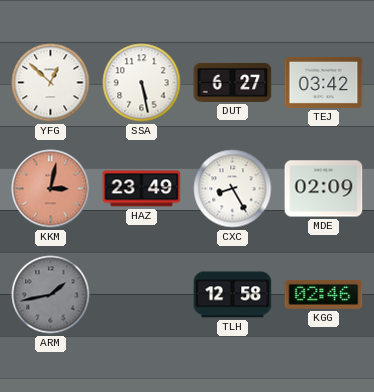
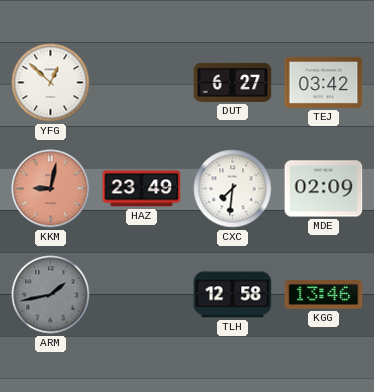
SSA: 5:28 -> none (142, 83)
KKM: 3:02 -> 9:02 (51, 189)
CXC: 8:25 -> 7:31 (233, 189)
KGG: 02:46 -> 13:46 (324, 294)
